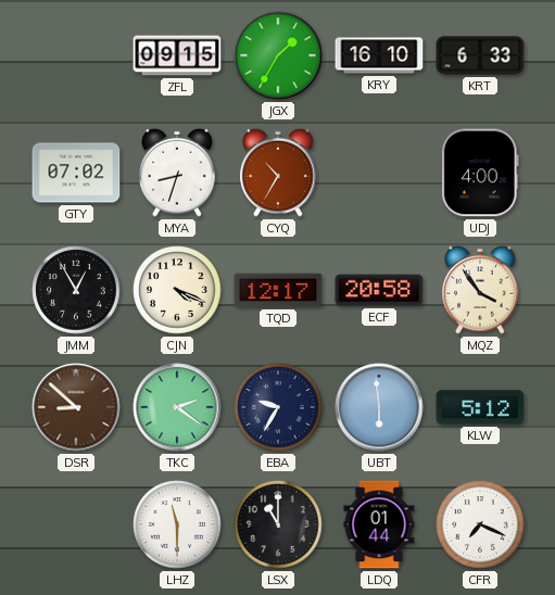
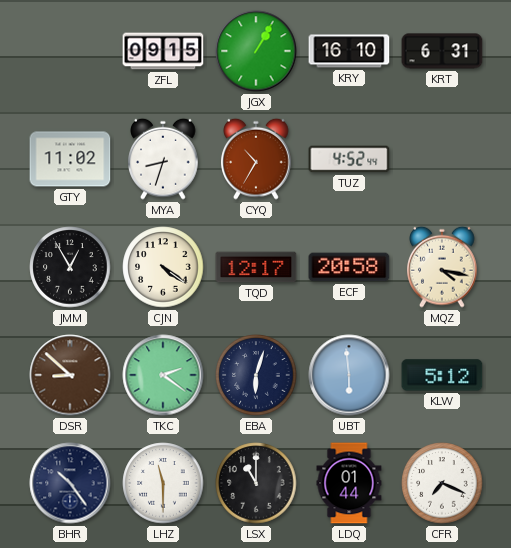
JGX: 1:35 -> 1:05 (256, 51)
KRT: 6:33 -> 6:31 (442, 51)
GTY: 07:02 -> 11:02 (70, 159)
TUZ: none -> 4:52 (349, 159)
UDJ: 4:00 -> none (480, 173)
CJN: 4:19 -> 4:21 (163, 267)
MQZ: 3:54 -> 4:17 (442, 267)
EBA: 9:35 -> 6:03 (256, 375)
BHR: none -> 10:24 (70, 483)
